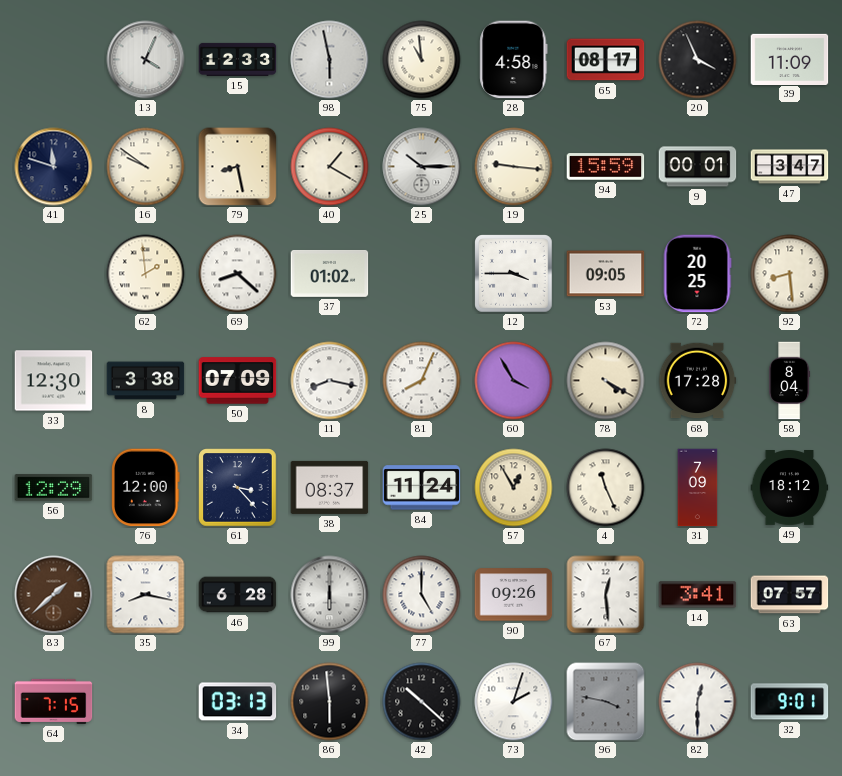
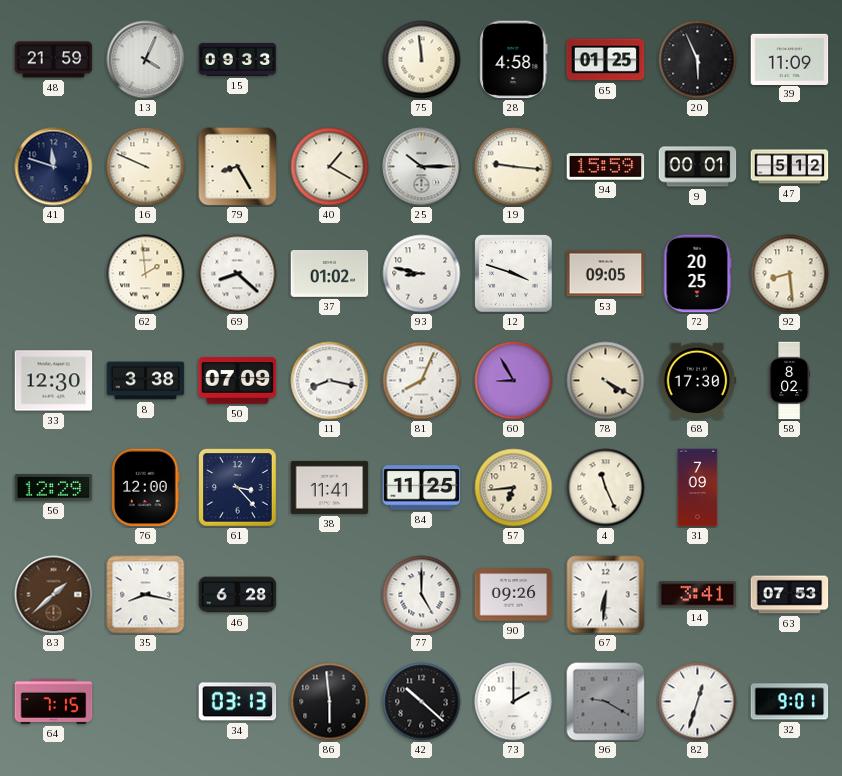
48: none -> 21:59 (54, 60)
15: 12:33 -> 09:33 (238, 59)
98: 5:58 -> none (330, 60)
75: 10:59 -> 11:59 (422, 60)
65: 08:17 -> 01:25 (606, 60)
20: 3:56 -> 5:56 (698, 60)
16: 9:51 -> 9:49 (146, 167)
79: 8:28 -> 8:25 (238, 167)
47: 3:47 -> 5:12 (790, 167)
93: none -> 8:47 (422, 274)
12: 3:45 -> 3:48 (514, 274)
60: 3:55 -> 8:55 (514, 381)
68: 17:28 -> 17:30 (697, 381)
58: 8:04 -> 8:02 (790, 381)
38: 08:37 -> 11:41 (330, 487)
84: 11:24 -> 11:25 (422, 488)
57: 12:55 -> 6:44 (514, 488)
49: 18:12 -> none (790, 488)
99: 6:00 -> none (330, 595)
67: 12:29 -> 6:31 (606, 595)
63: 07:57 -> 07:53 (790, 595)
73: 2:03 -> 2:00 (514, 702)
96: 3:47 -> 9:20 (606, 702)
82: 12:30 -> 12:33 (698, 702)
